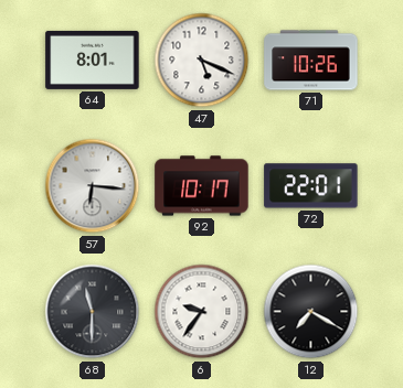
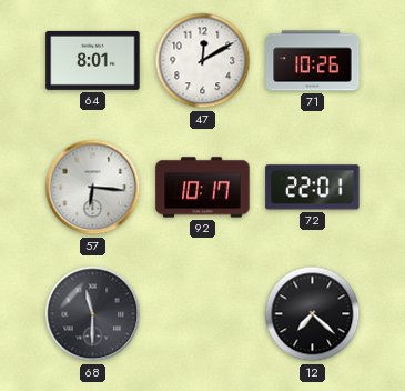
47: 5:19 -> 12:10 (203, 61)
6: 9:36 -> none (202, 312)
12: 7:20 -> 7:22 (313, 314)
